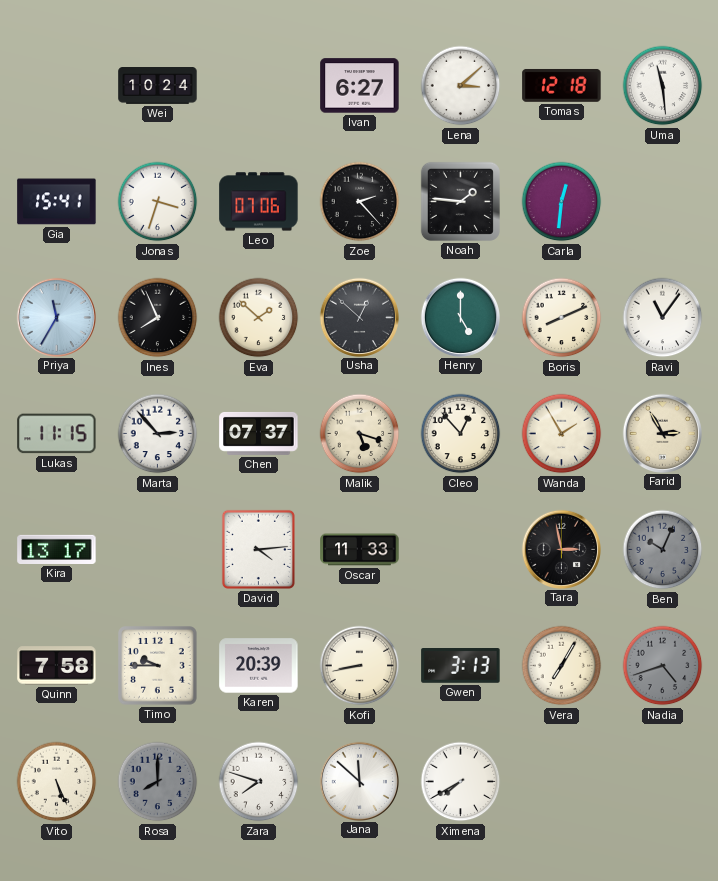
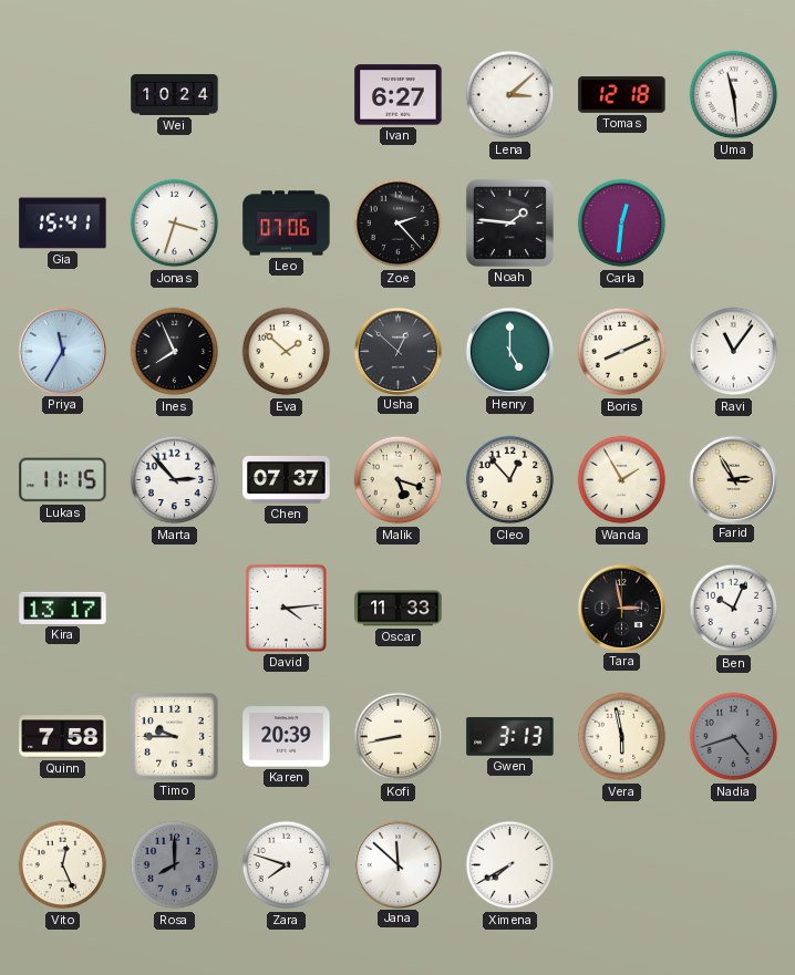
Ben dial: grey -> white (734, 609)
Vera: 7:05 -> 5:58 (622, 737)
Vito: 5:26 -> 12:26 (63, 865)
